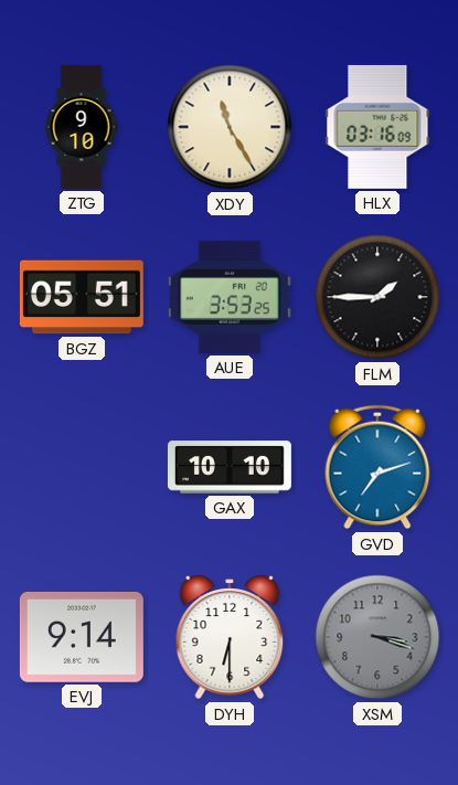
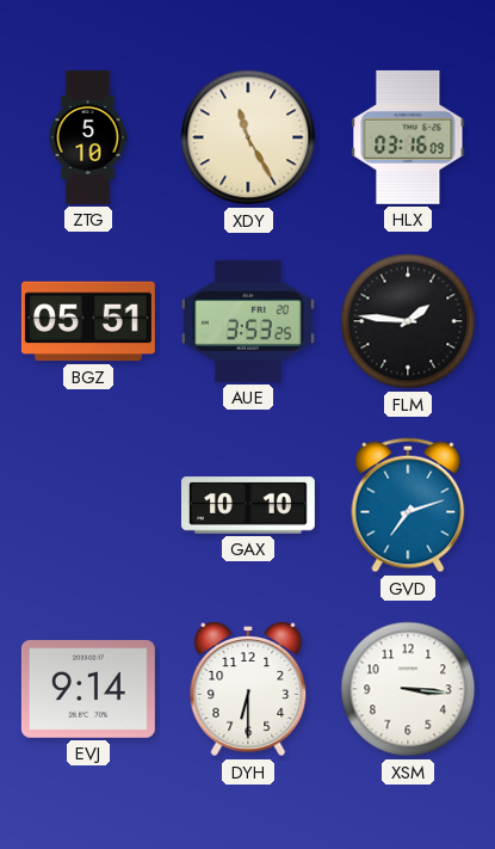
ZTG: 9:10 -> 5:10 (88, 137)
FLM: 1:45 -> 1:46 (408, 321)
XSM: 3:18 -> 3:16 (408, 689)
XSM dial: grey -> white (408, 689)
